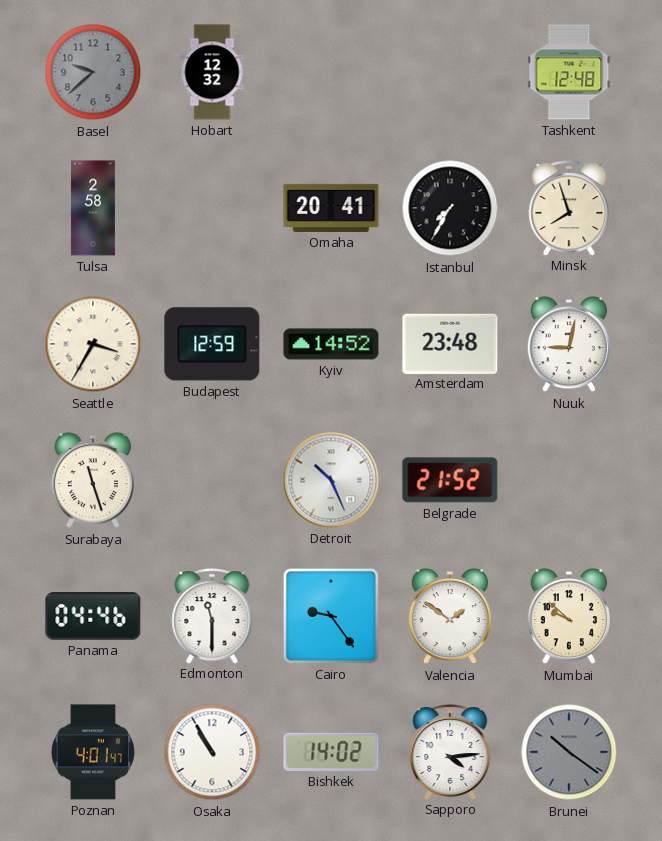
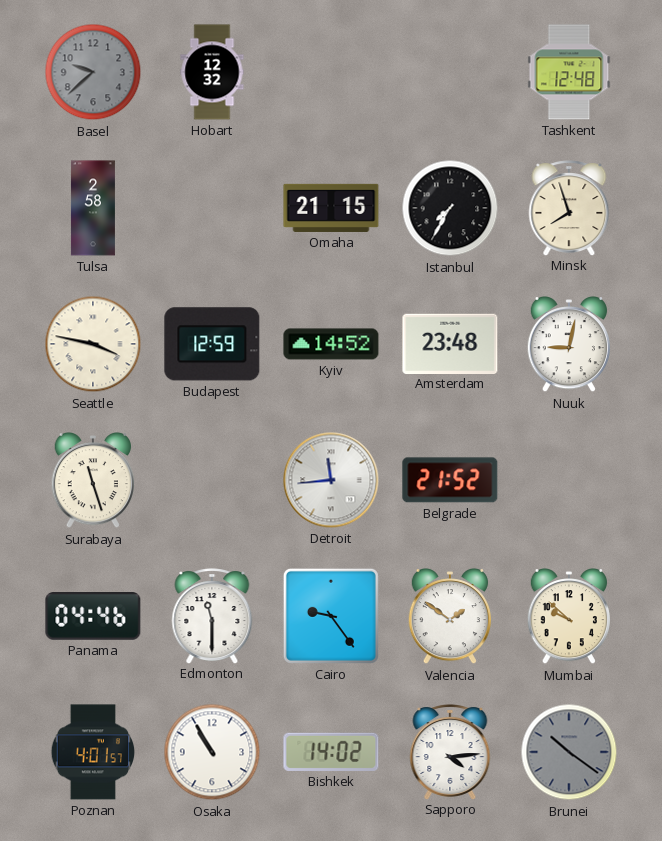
Omaha: 20:41 -> 21:15 (331, 208)
Seattle: 3:35 -> 3:47 (93, 344)
Detroit: 10:26 -> 11:44 (331, 480)
Poznan: 4:01:47 -> 4:01:57 (93, 752)
